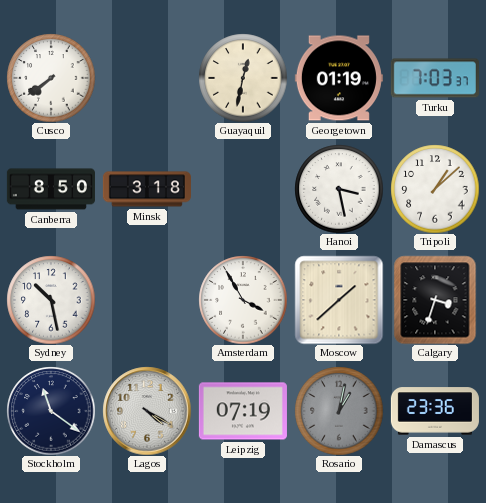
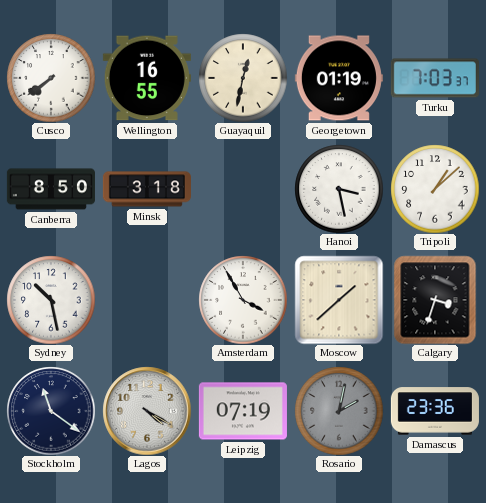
Wellington: none -> 16:55 (147, 78)
Rosario: 1:02 -> 2:02 (339, 411)
